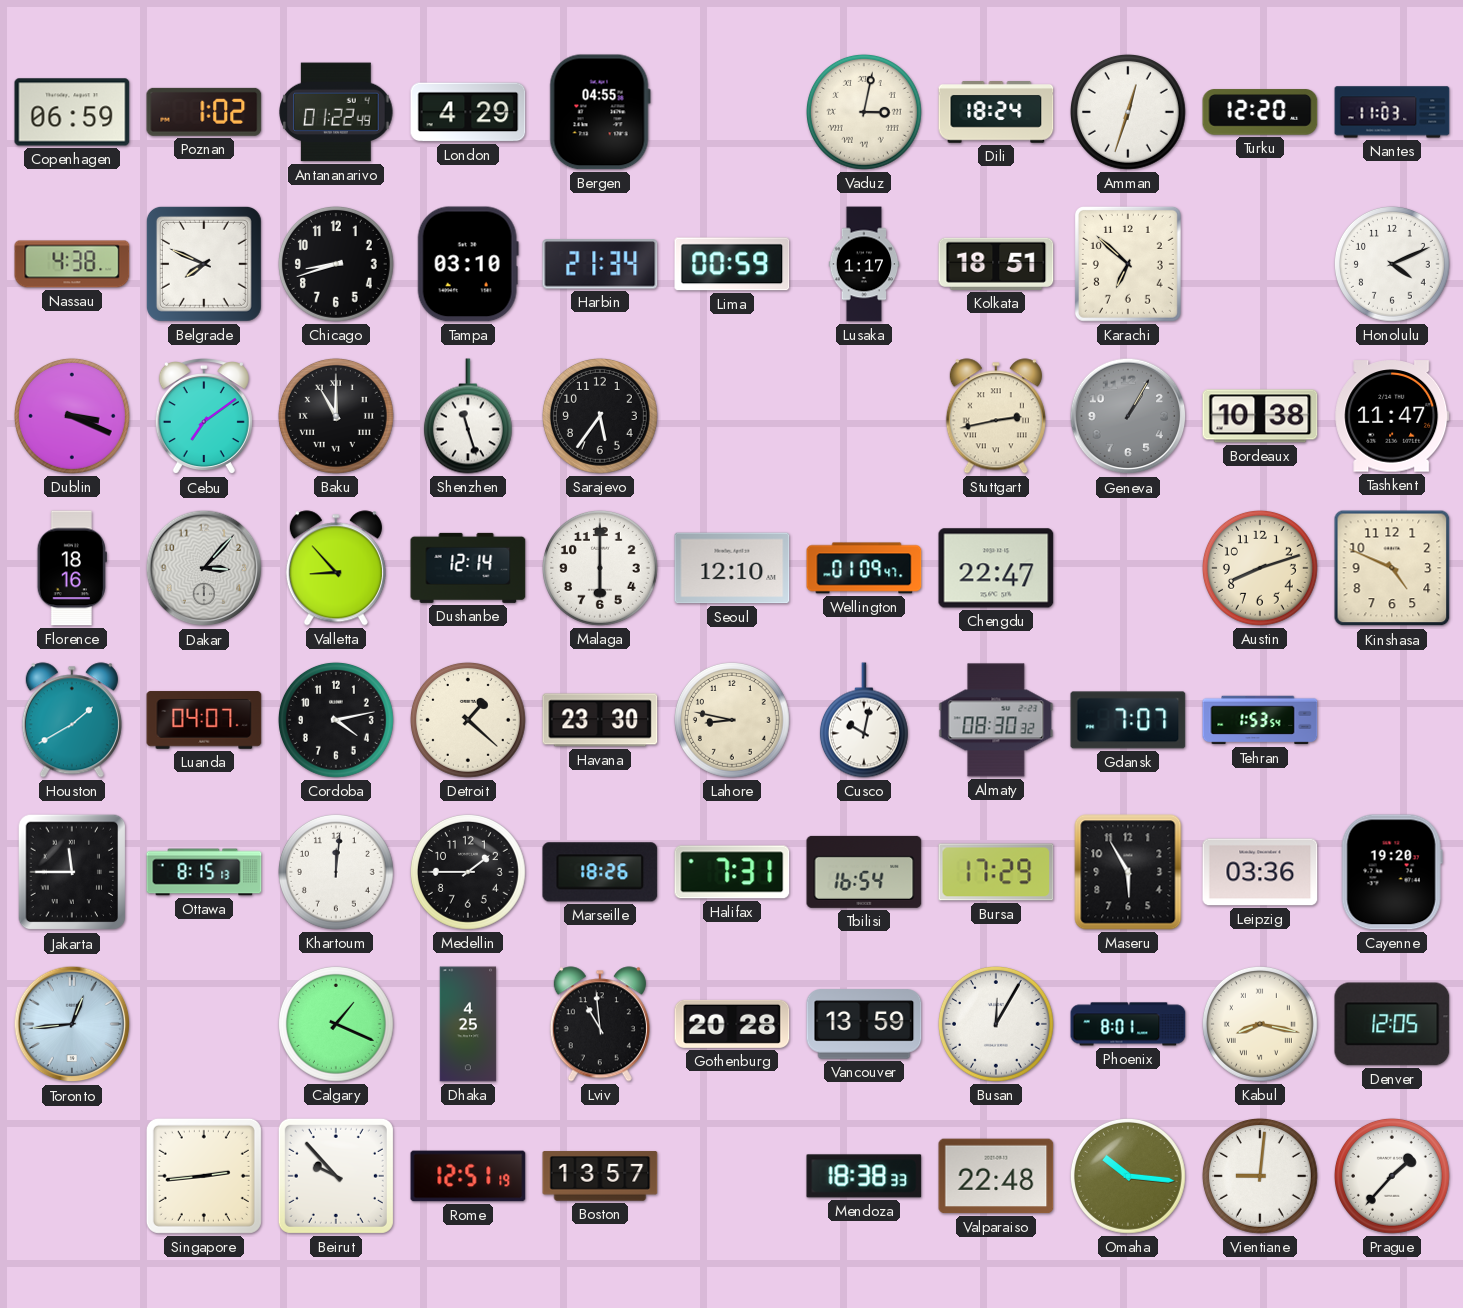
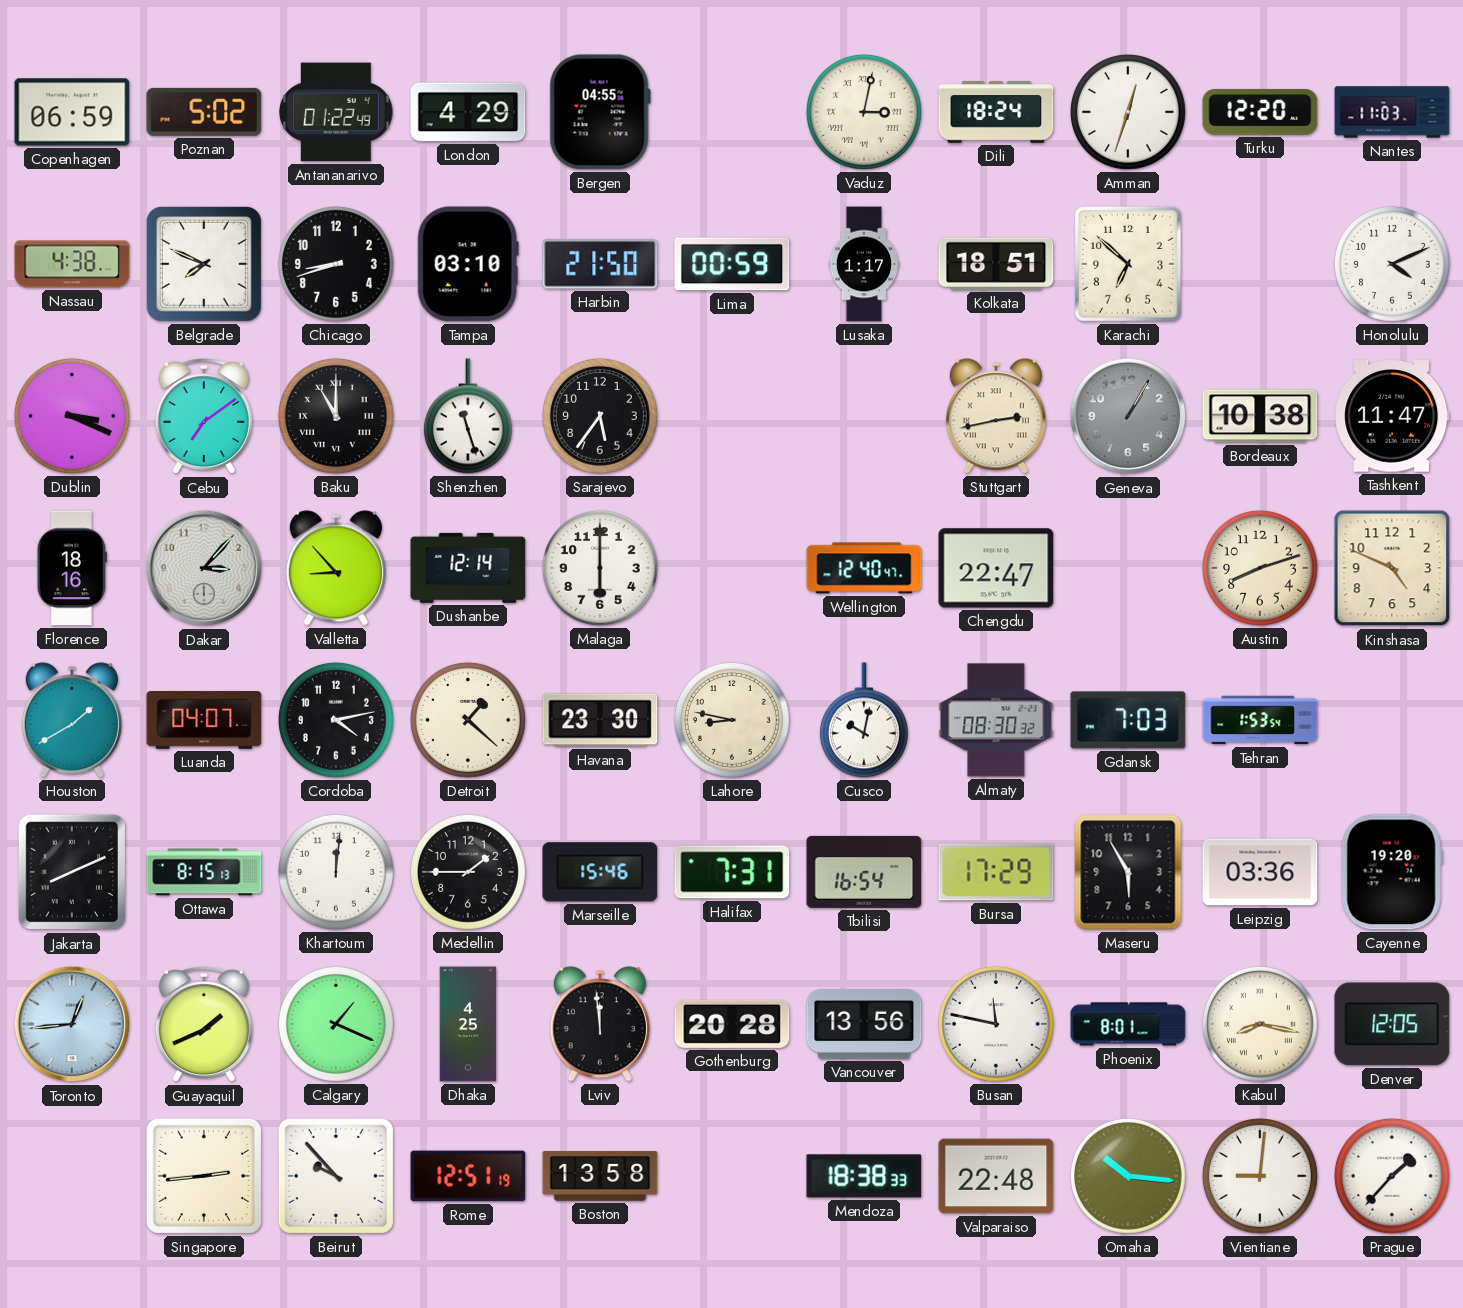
Poznan: 1:02 -> 5:02 (204, 112)
Harbin: 21:34 -> 21:50 (600, 264)
Seoul: 12:10 -> none (732, 568)
Wellington: 01:09 -> 12:40 (864, 568)
Gdansk: 7:07 -> 7:03 (1128, 720)
Jakarta: 11:45 -> 8:11 (72, 872)
Marseille: 18:26 -> 15:46 (600, 872)
Guayaquil: none -> 1:41 (204, 1025)
Lviv: 10:59 -> 11:59 (600, 1024)
Vancouver: 13:59 -> 13:56 (864, 1024)
Busan: 12:05 -> 11:47 (996, 1024)
Boston: 13:57 -> 13:58 (600, 1176)
